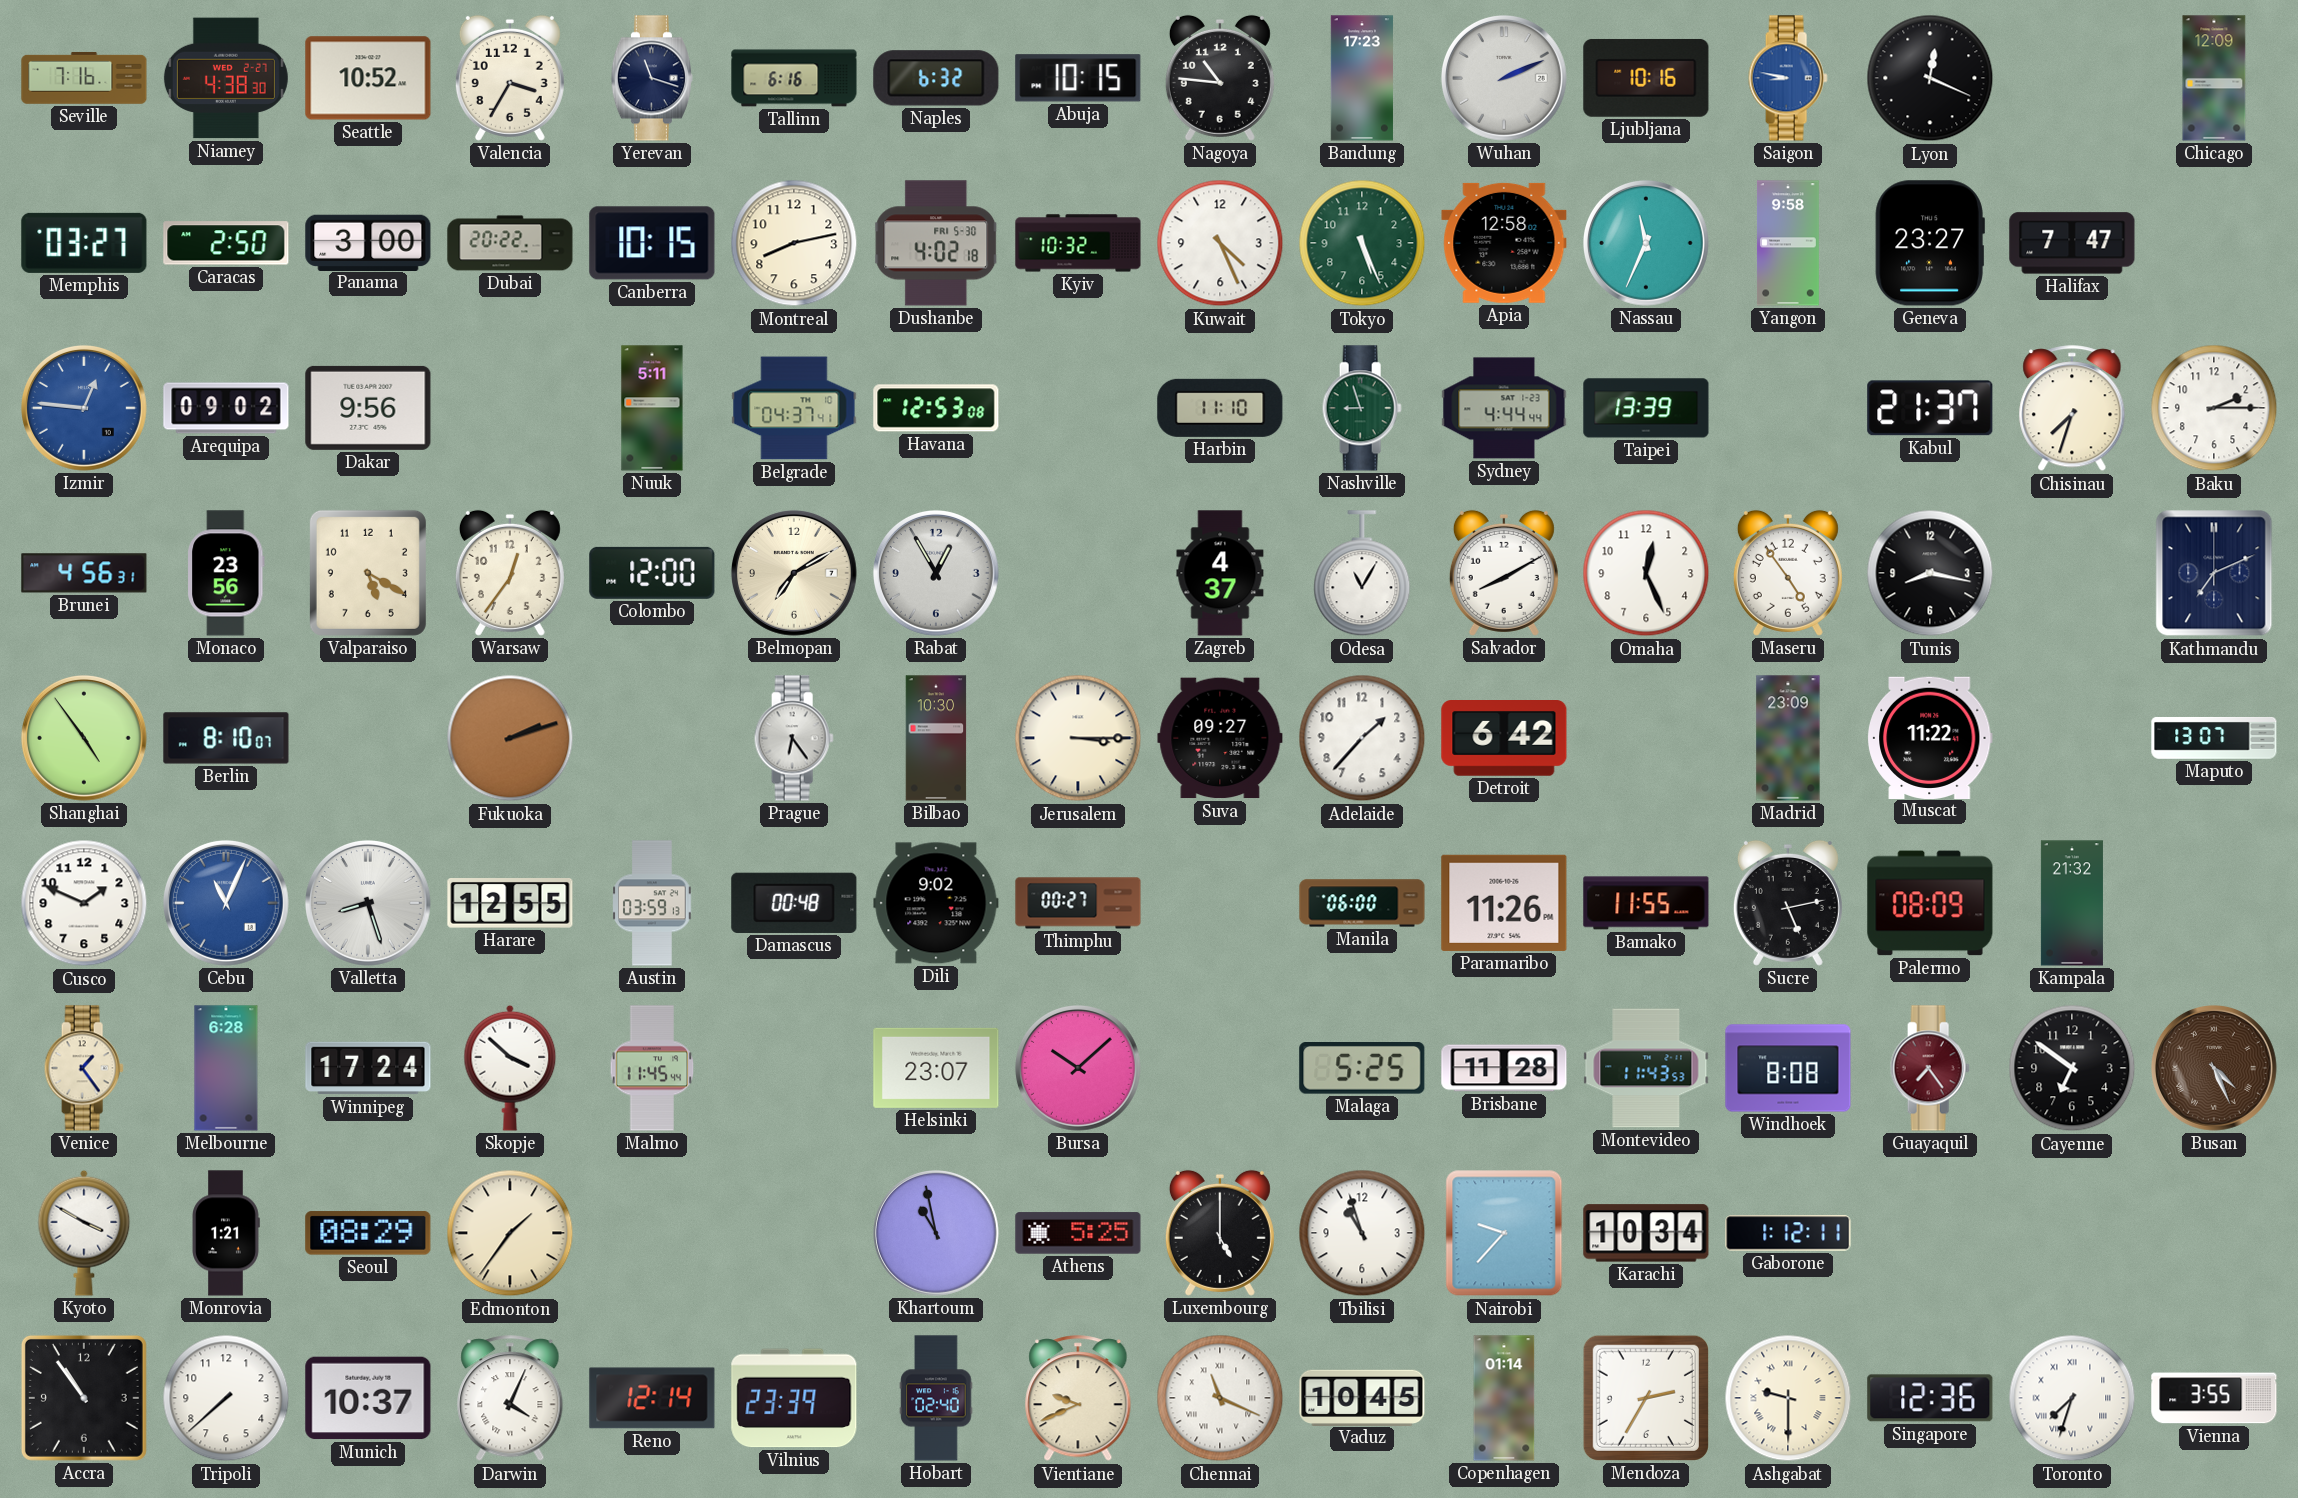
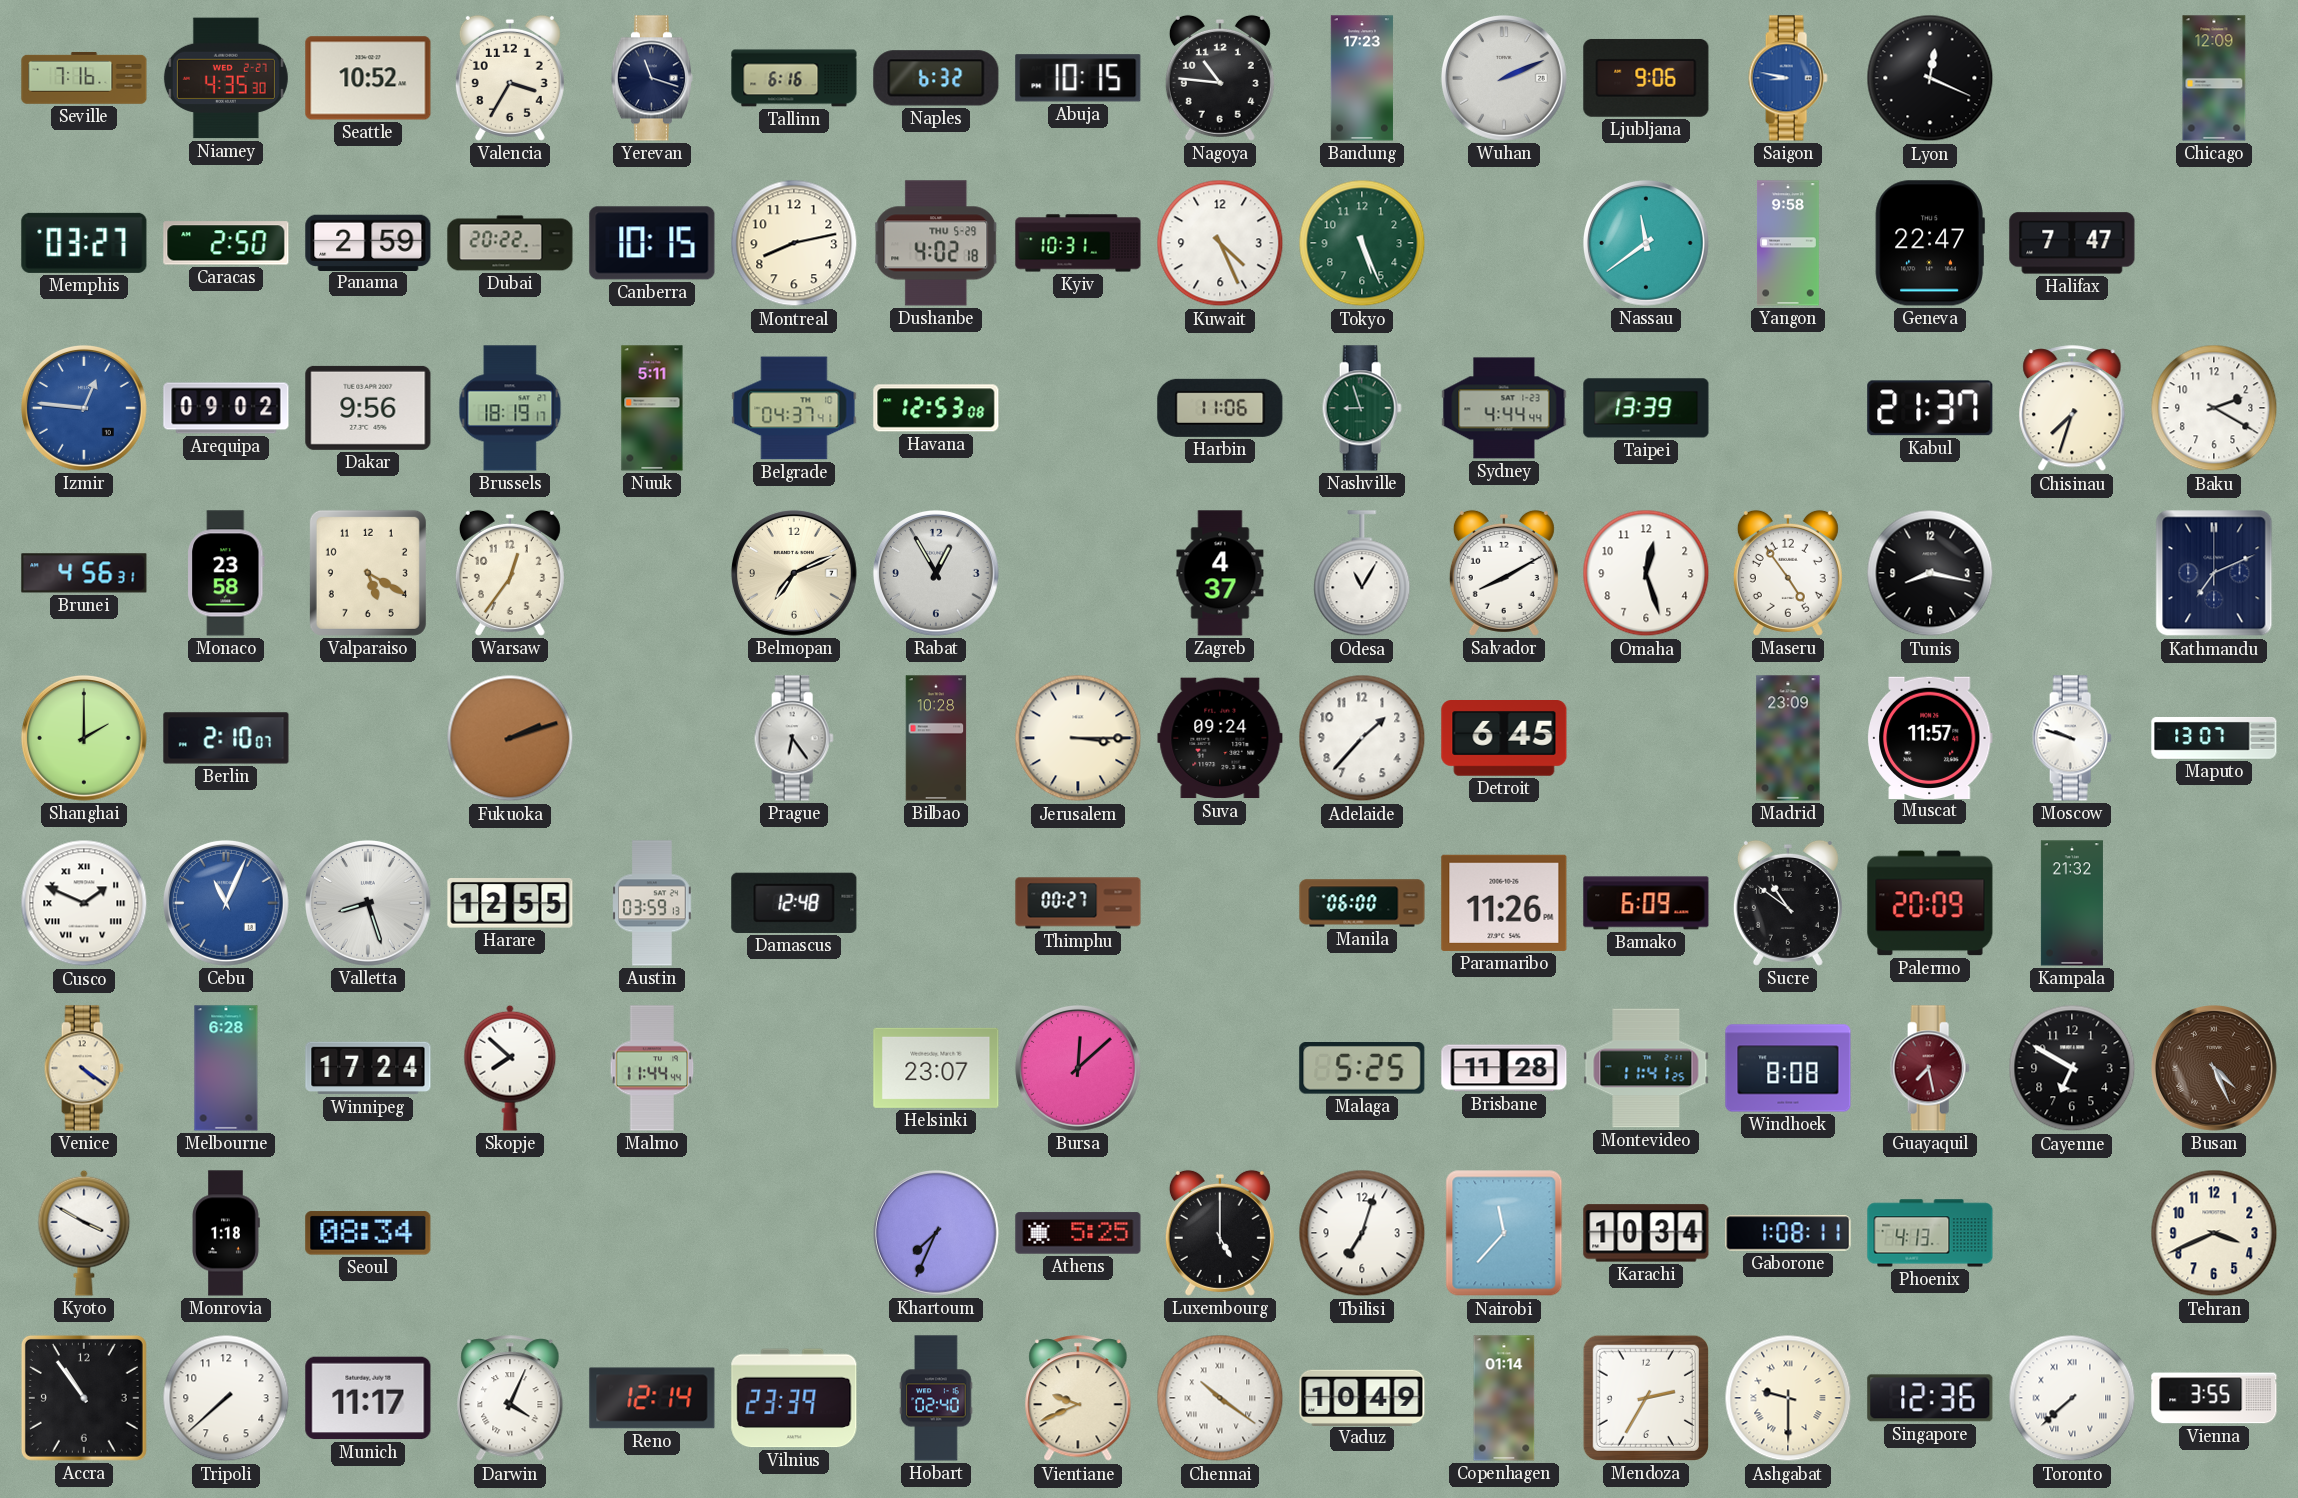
Niamey: 4:38 -> 4:35 (226, 78)
Ljubljana: 10:16 -> 9:06 (1646, 78)
Panama: 3:00 -> 2:59 (368, 242)
Dushanbe date: FRI 5-30 -> THU 5-29 (937, 243)
Kyiv: 10:32 -> 10:31 (1078, 243)
Apia: 12:58 -> none (1504, 243)
Nassau: 11:34 -> 11:39 (1646, 243)
Geneva: 23:27 -> 22:47 (1930, 243)
Brussels: none -> 18:19 (510, 408)
Harbin: 11:10 -> 11:06 (1220, 408)
Baku: 2:15 -> 2:20 (2214, 408)
Monaco: 23:56 -> 23:58 (226, 573)
Colombo: 12:00 -> none (652, 573)
Belmopan: 7:10 -> 7:11 (794, 573)
Omaha: 12:26 -> 12:27 (1646, 573)
Shanghai: 4:54 -> 2:00 (84, 738)
Berlin: 8:10 -> 2:10 (226, 738)
Bilbao: 10:30 -> 10:28 (936, 738)
Suva: 09:27 -> 09:24 (1220, 738)
Detroit: 6:42 -> 6:45 (1504, 739)
Muscat: 11:22 -> 11:57 (1930, 737)
Moscow: none -> 9:48 (2072, 738)
Cusco numerals: Arabic -> Roman (84, 903)
Damascus: 00:48 -> 12:48 (794, 903)
Dili: 9:02 -> none (936, 903)
Bamako: 11:55 -> 6:09 (1646, 903)
Sucre: 5:13 -> 10:51 (1788, 903)
Palermo: 08:09 -> 20:09 (1930, 903)
Venice: 1:24 -> 4:21 (84, 1068)
Skopje: 3:52 -> 7:52 (510, 1068)
Malmo: 11:45 -> 11:44 (652, 1068)
Bursa: 10:08 -> 12:08 (1078, 1068)
Montevideo: 11:43 -> 11:41 (1646, 1068)
Guayaquil: 7:24 -> 7:28 (1930, 1068)
Cayenne: 6:51 -> 6:50 (2072, 1068)
Monrovia: 1:21 -> 1:18 (226, 1233)
Seoul: 08:29 -> 08:34 (368, 1233)
Edmonton: 1:36 -> none (510, 1233)
Khartoum: 10:58 -> 7:34 (936, 1233)
Tbilisi: 10:57 -> 7:03 (1362, 1233)
Nairobi: 9:37 -> 11:37 (1504, 1233)
Gaborone: 1:12 -> 1:08 (1788, 1233)
Phoenix: none -> 4:13 (1930, 1233)
Tehran: none -> 3:41 (2214, 1233)
Munich: 10:37 -> 11:17 (368, 1398)
Chennai: 11:19 -> 10:21 (1220, 1398)
Vaduz: 10:45 -> 10:49 (1362, 1397)
Toronto: 7:33 -> 7:38 (2072, 1398)
